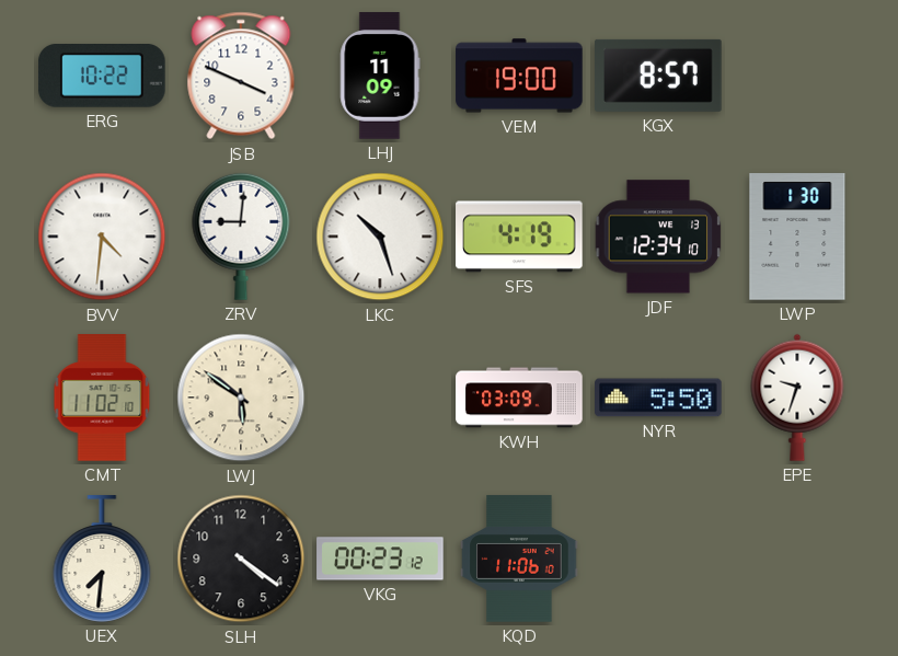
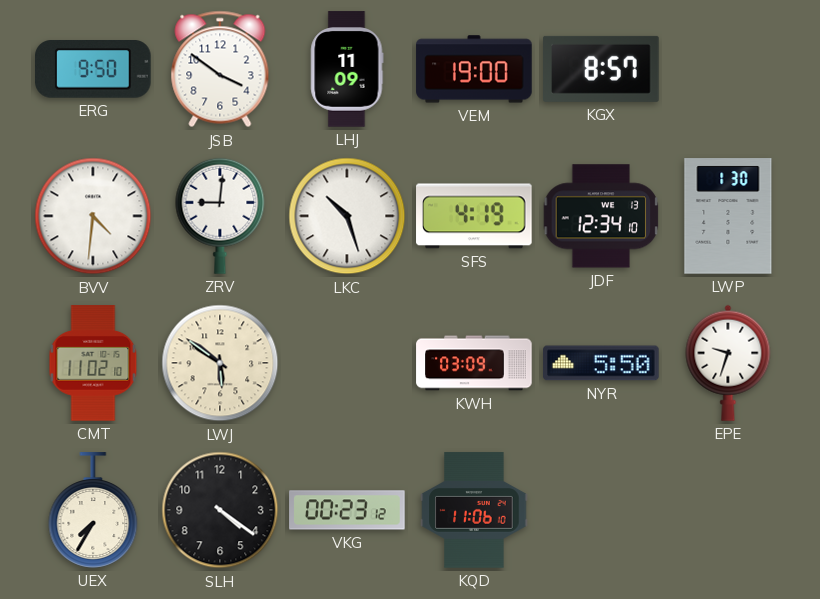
ERG: 10:22 -> 9:50 (93, 70)
JSB: 3:49 -> 3:51 (220, 69)
UEX: 7:31 -> 7:35 (93, 510)
